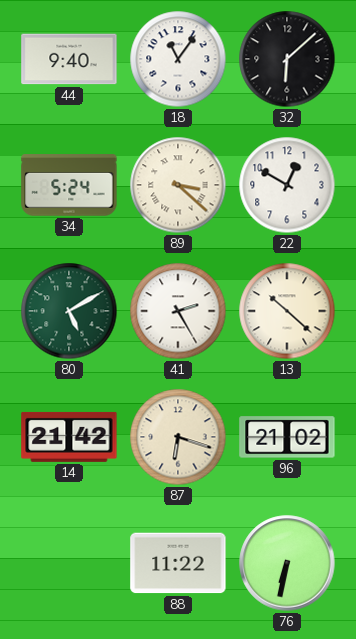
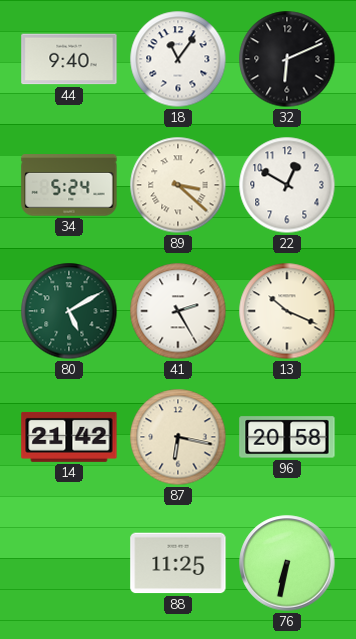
32: 6:08 -> 6:11 (287, 59)
13: 10:22 -> 10:19 (287, 311)
87: 6:18 -> 6:17 (178, 437)
96: 21:02 -> 20:58 (287, 437)
88: 11:22 -> 11:25 (178, 563)
